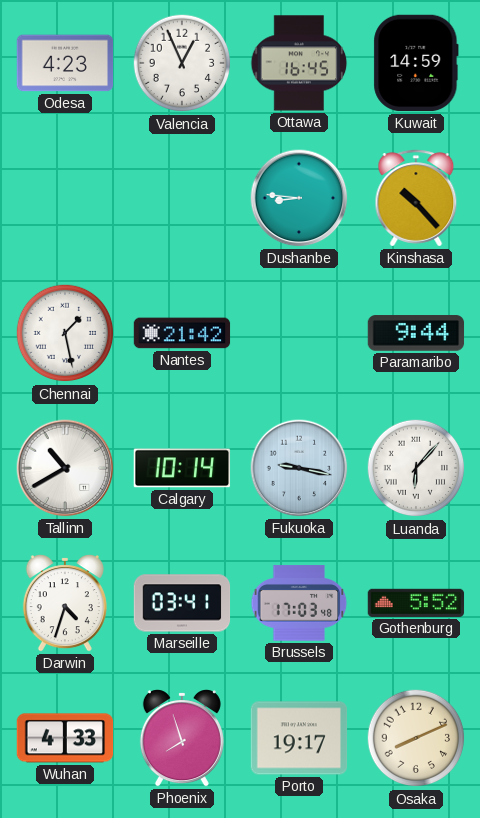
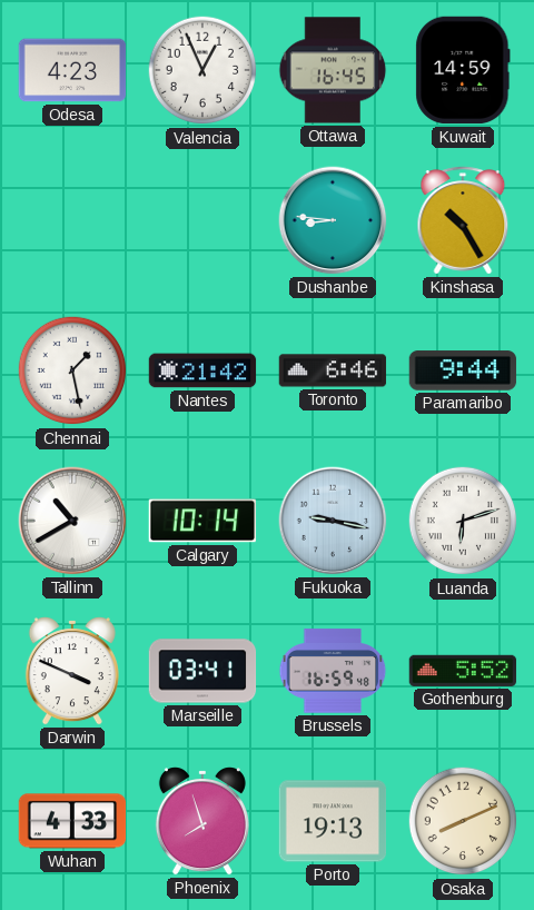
Kinshasa: 10:23 -> 10:25 (463, 220)
Toronto: none -> 6:46 (333, 370)
Luanda: 6:07 -> 6:12 (463, 521)
Darwin: 4:33 -> 3:49 (72, 671)
Brussels: 17:03 -> 16:59 (333, 671)
Porto: 19:17 -> 19:13 (333, 821)
